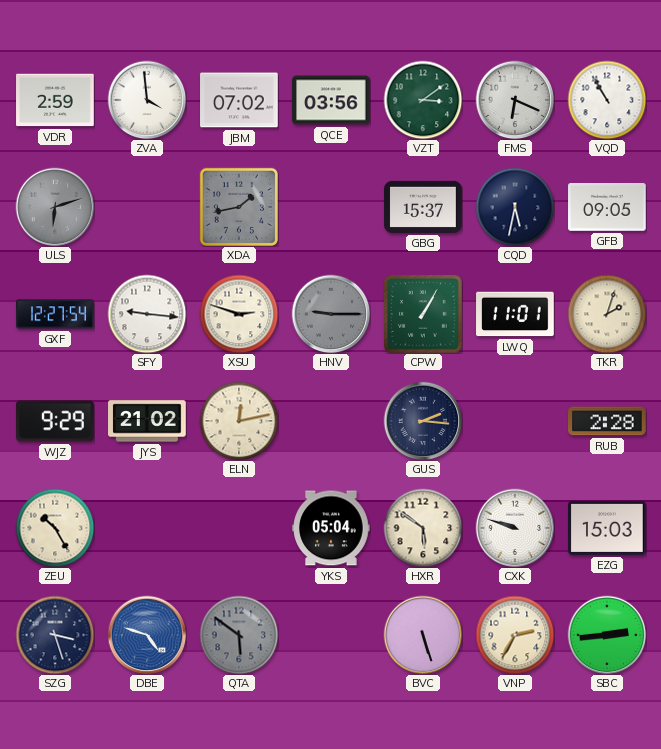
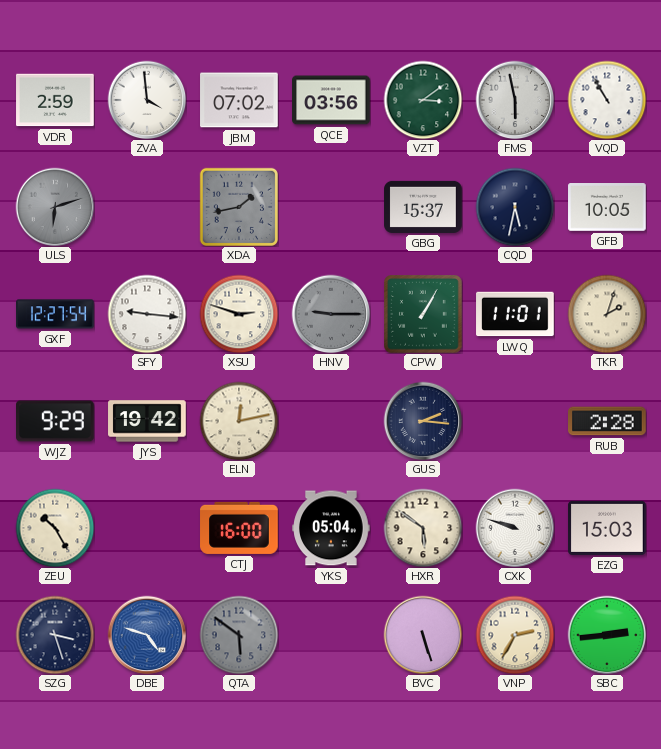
FMS: 6:19 -> 5:58 (515, 100)
GFB: 09:05 -> 10:05 (607, 208)
JYS: 21:02 -> 19:42 (147, 421)
CTJ: none -> 16:00 (239, 528)
